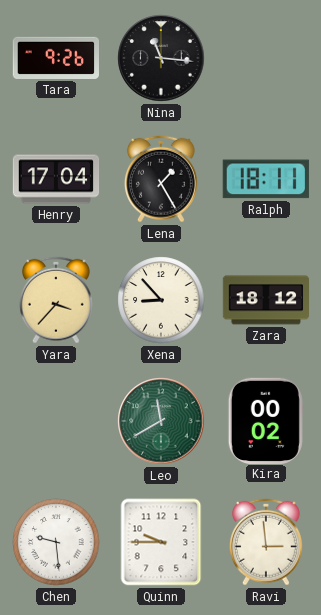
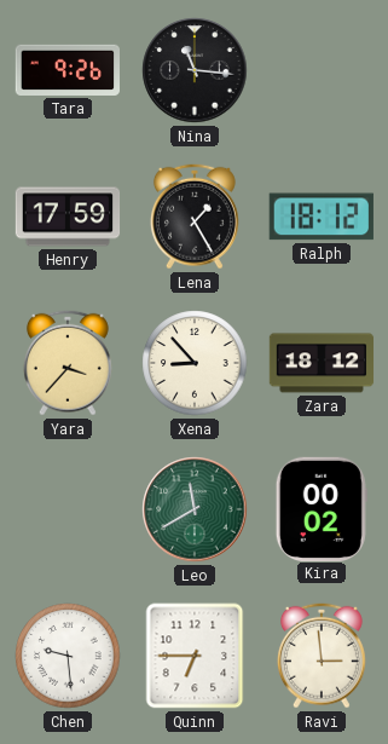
Henry: 17:04 -> 17:59 (68, 217)
Ralph: 18:11 -> 18:12 (322, 217)
Quinn: 9:45 -> 6:45 (195, 656)
